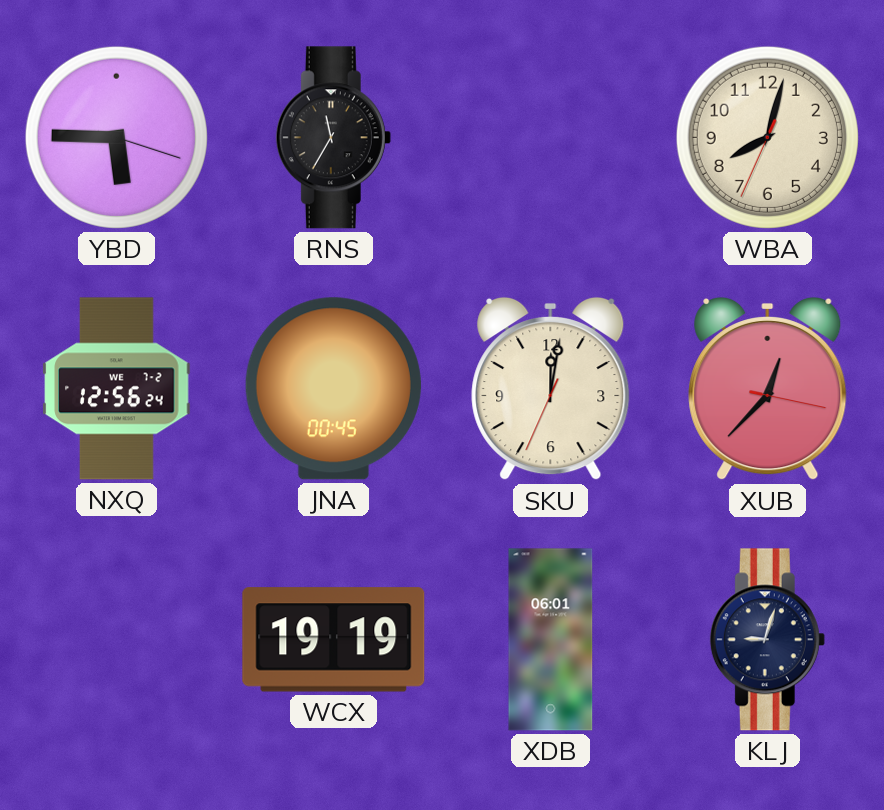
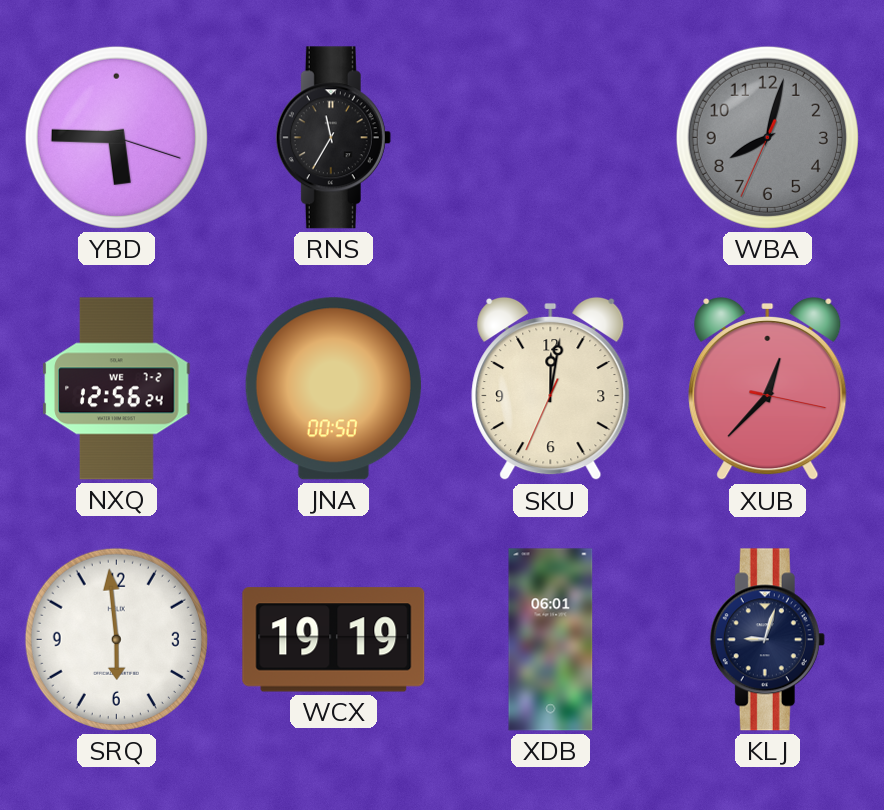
WBA dial: cream -> grey (767, 137)
JNA: 00:45 -> 00:50 (333, 389)
SRQ: none -> 5:59 (116, 639)
